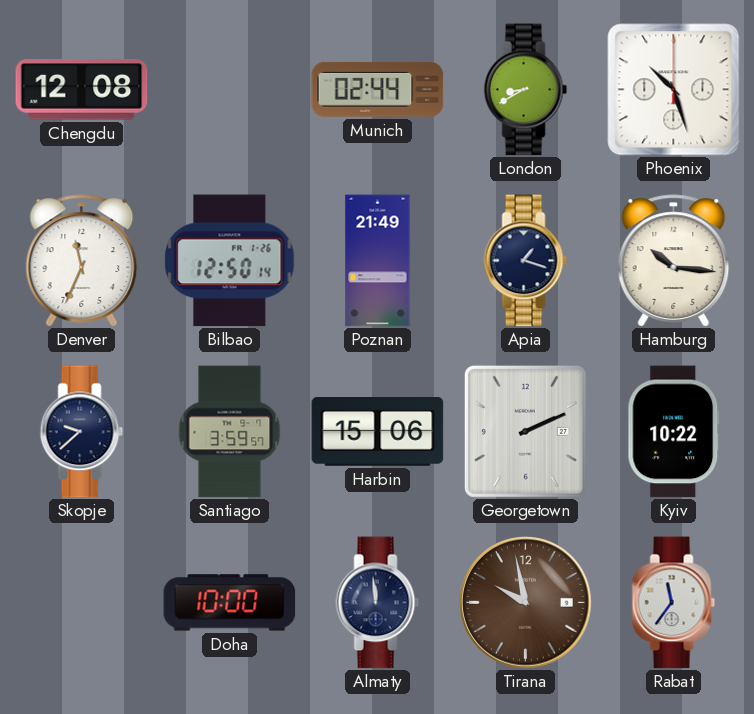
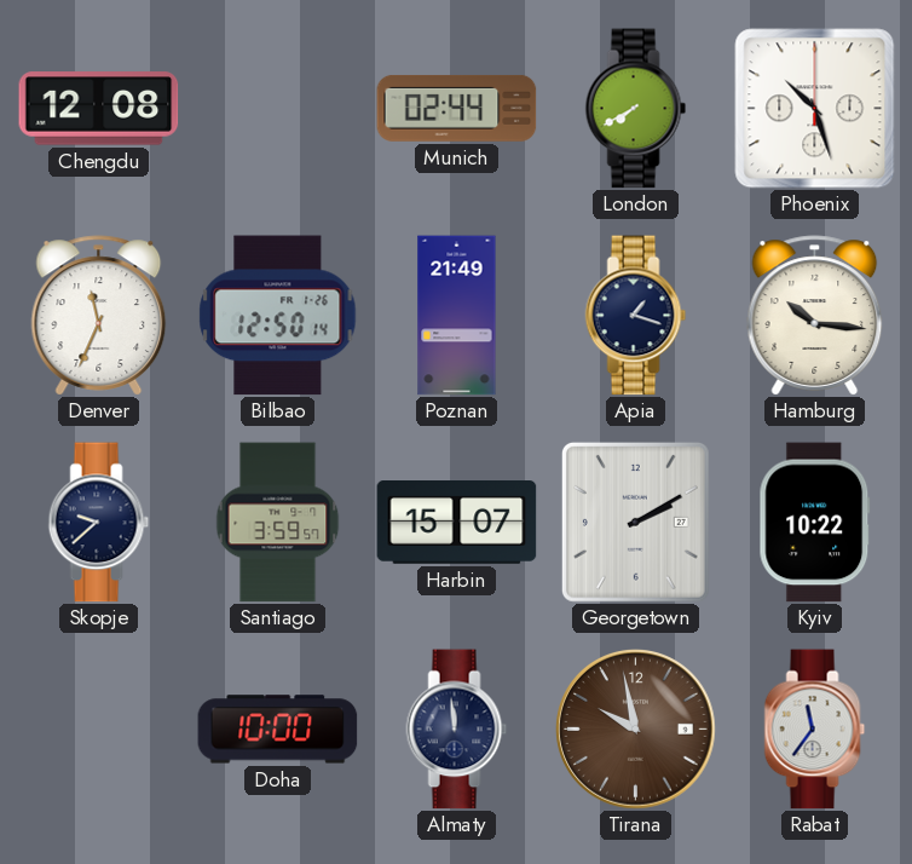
London: 8:40 -> 7:40 (636, 109)
Harbin: 15:06 -> 15:07 (457, 523)
Georgetown: 2:11 -> 2:10 (635, 522)
